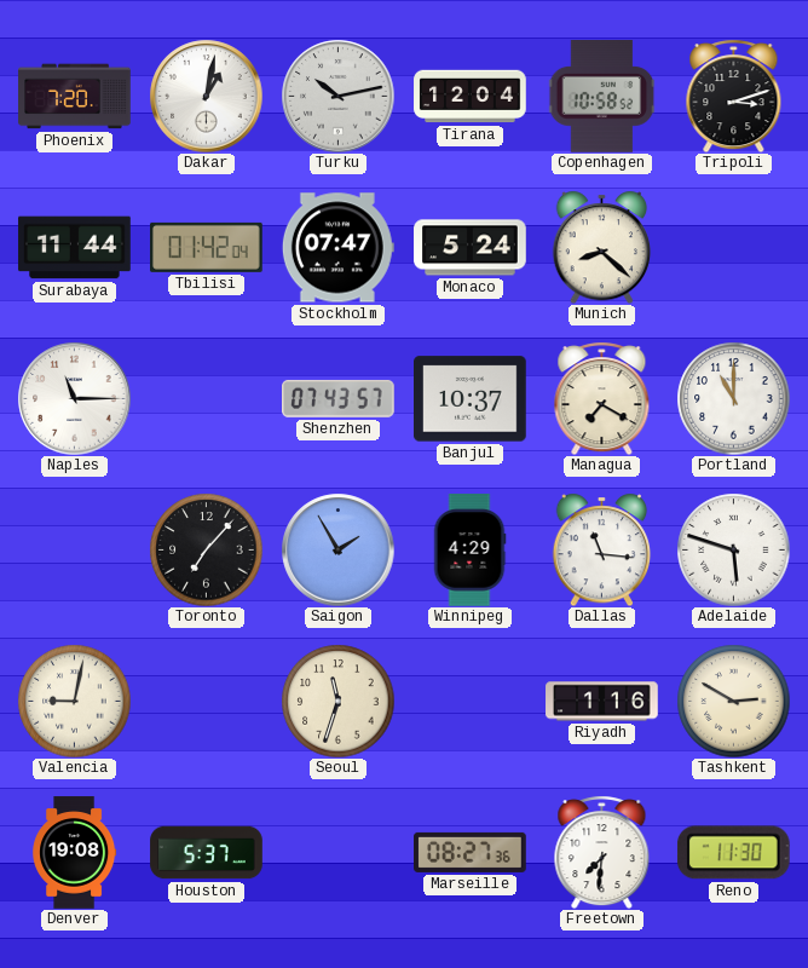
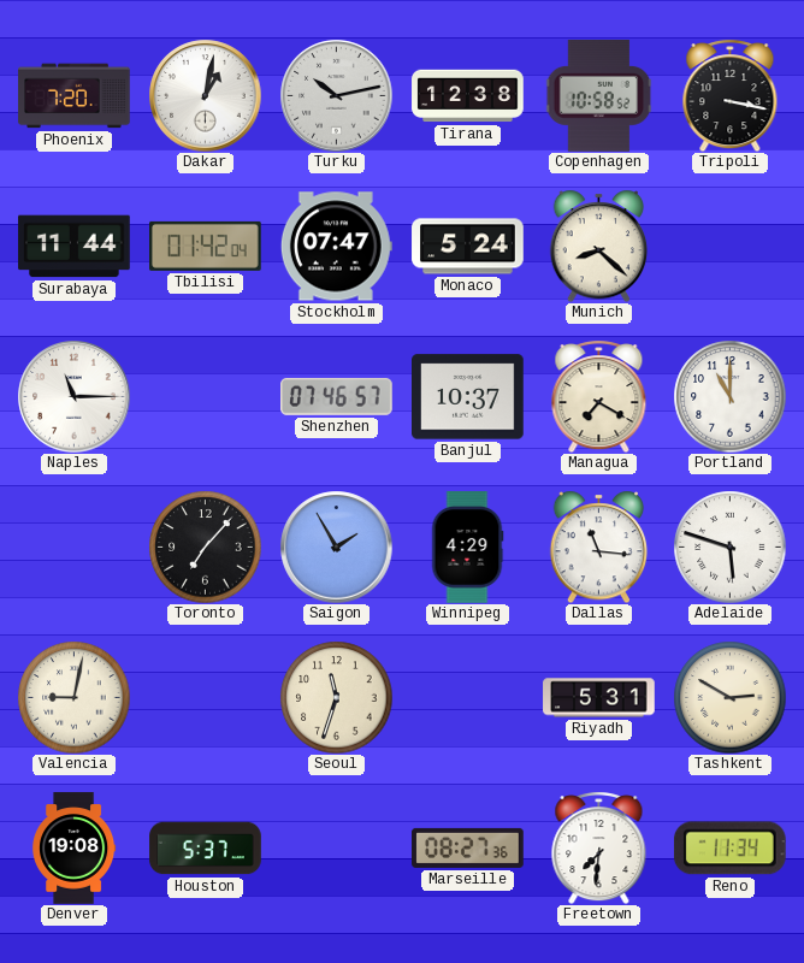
Tirana: 12:04 -> 12:38 (468, 96)
Tripoli: 3:12 -> 3:17 (731, 95)
Shenzhen: 07:43 -> 07:46 (337, 396)
Riyadh: 1:16 -> 5:31 (599, 698)
Reno: 11:30 -> 11:34 (729, 849)
